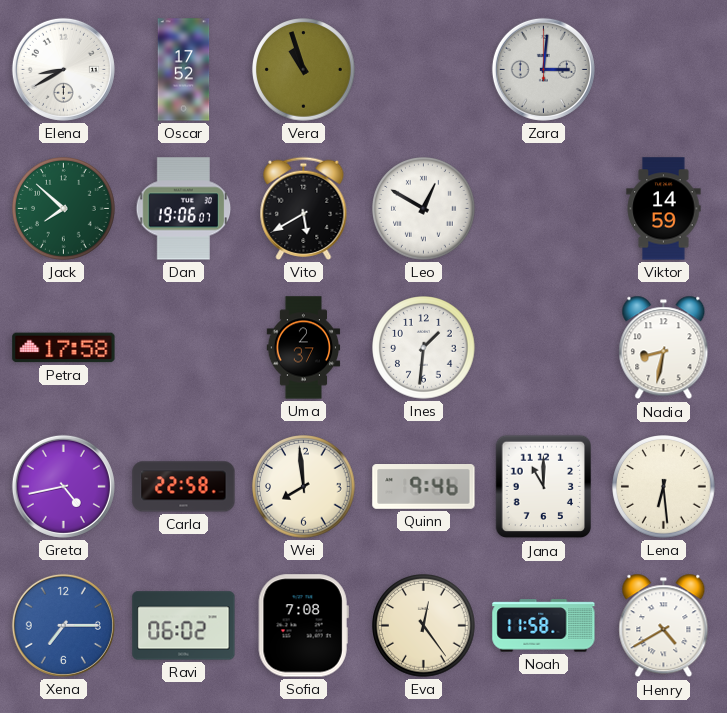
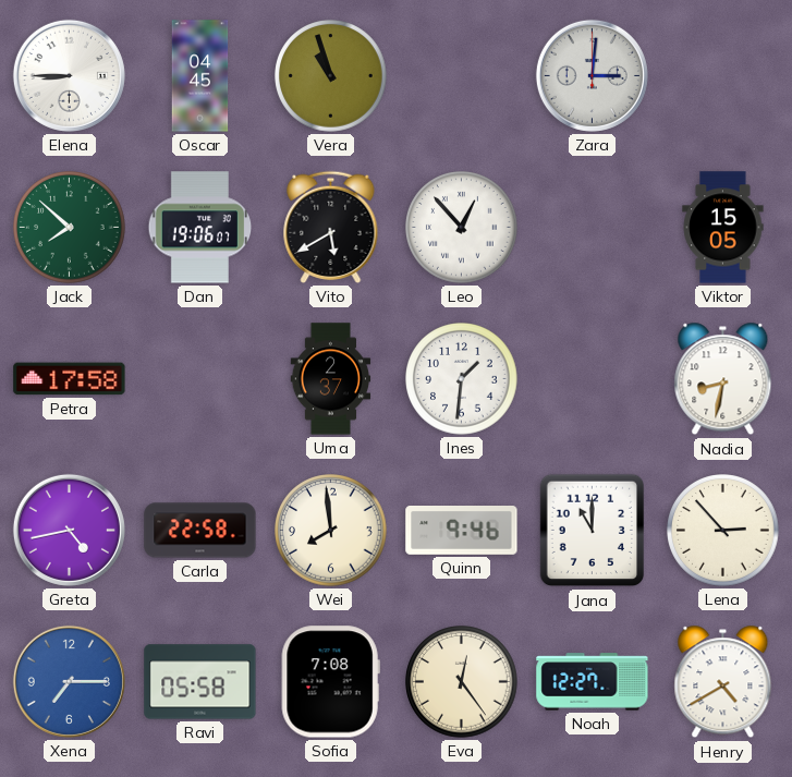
Elena: 8:40 -> 8:45 (69, 75)
Oscar: 17:52 -> 04:45 (200, 76)
Leo: 12:50 -> 12:53 (462, 228)
Viktor: 14:59 -> 15:05 (723, 228)
Lena: 6:29 -> 2:53 (723, 531)
Ravi: 06:02 -> 05:58 (200, 682)
Noah: 11:58 -> 12:27 (593, 682)
